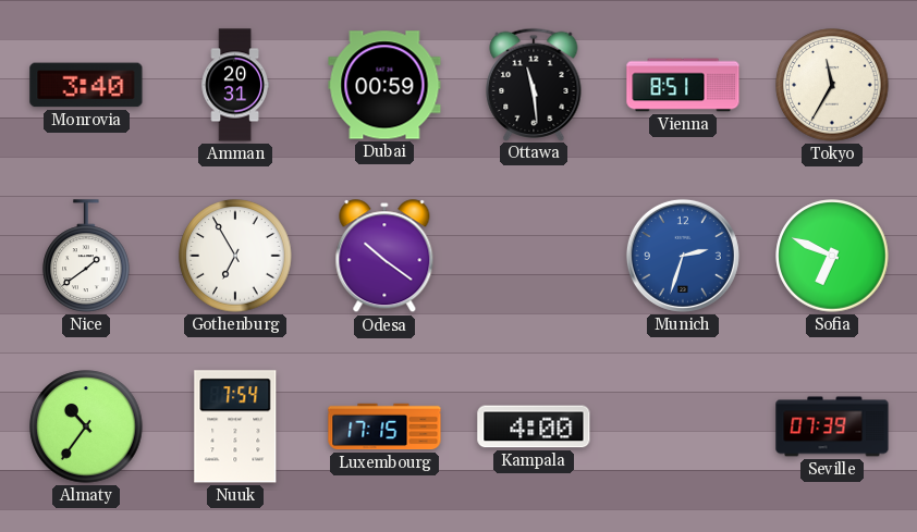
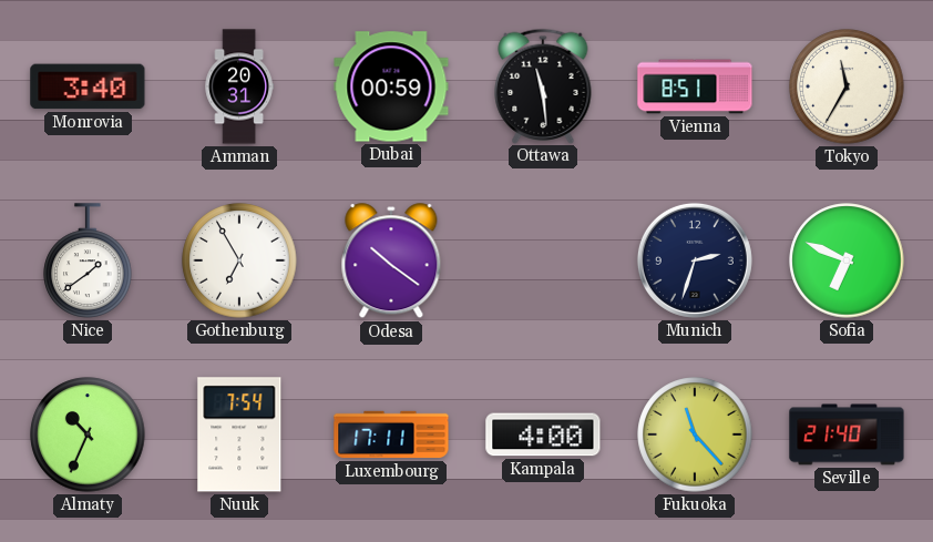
Munich dial: blue -> navy (695, 260)
Almaty: 10:36 -> 10:34 (88, 434)
Luxembourg: 17:15 -> 17:11 (391, 434)
Fukuoka: none -> 11:23 (695, 434)
Seville: 07:39 -> 21:40 (847, 434)
